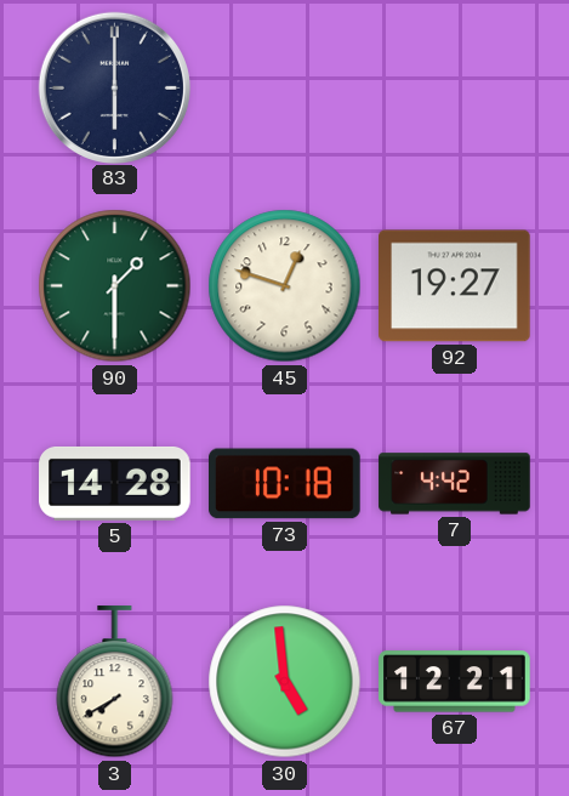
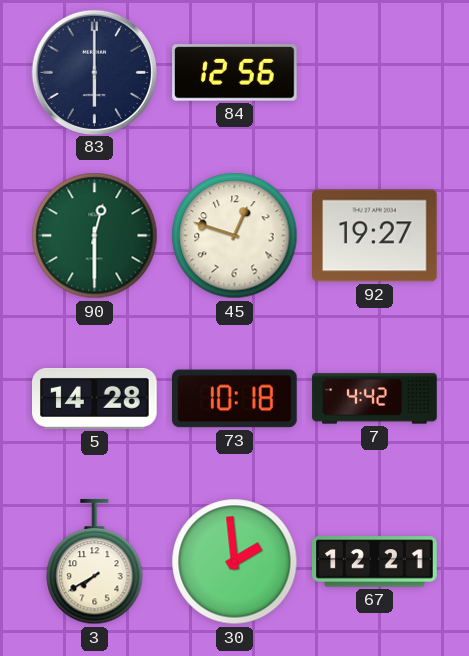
84: none -> 12:56 (235, 73)
90: 1:30 -> 12:30 (95, 236)
30: 4:59 -> 1:59 (235, 562)
